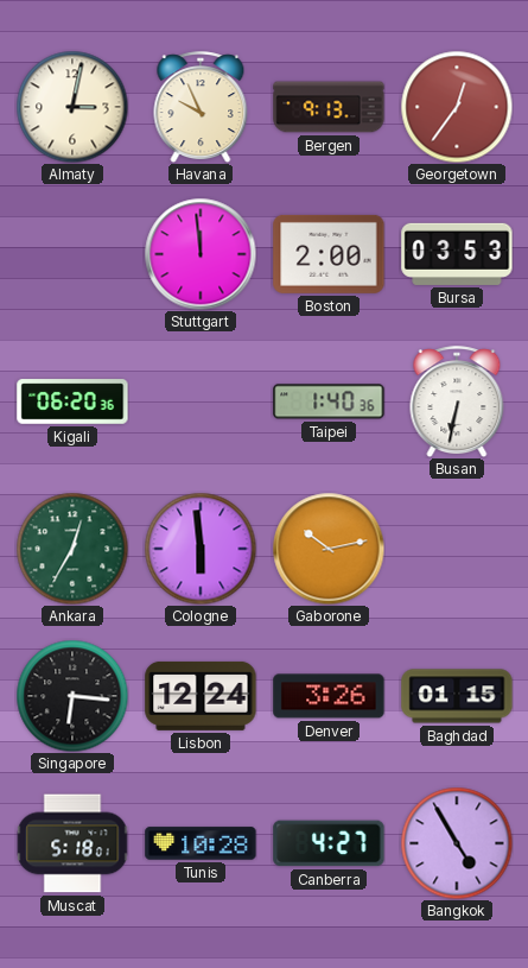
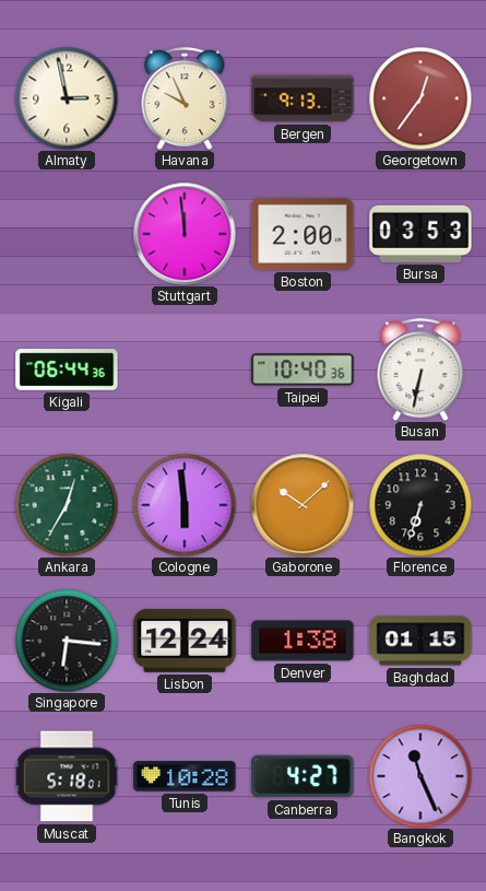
Almaty: 3:02 -> 2:58 (67, 98)
Kigali: 06:20 -> 06:44 (67, 370)
Taipei: 1:40 -> 10:40 (303, 370)
Gaborone: 10:13 -> 10:08 (303, 505)
Florence: none -> 6:33 (420, 505)
Denver: 3:26 -> 1:38 (303, 641)
Bangkok: 4:55 -> 11:26 (420, 776)
